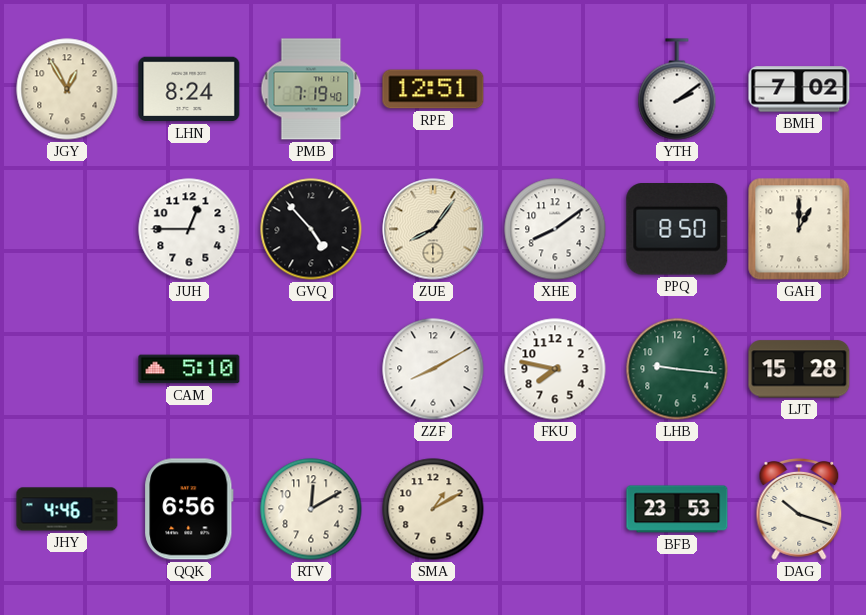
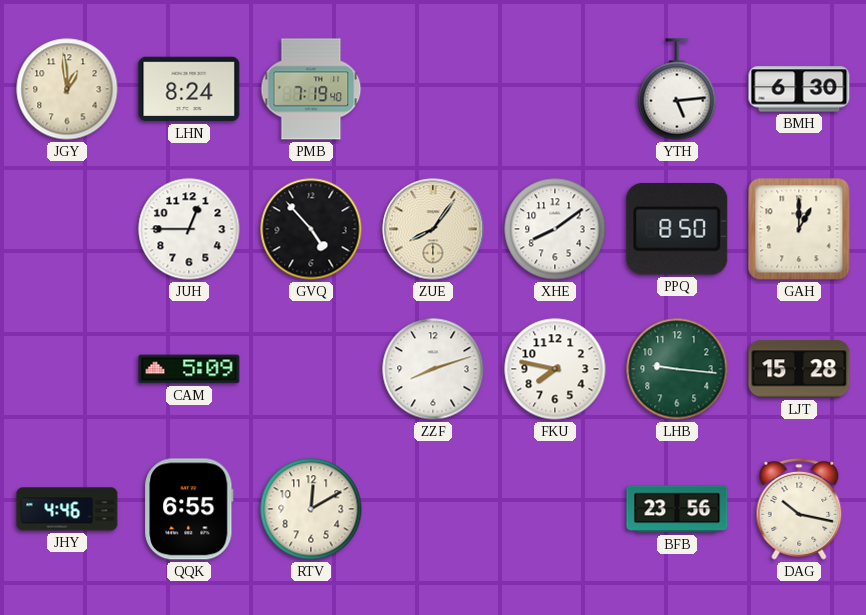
JGY: 12:55 -> 12:59 (67, 89)
RPE: 12:51 -> none (433, 89)
YTH: 2:09 -> 5:14 (677, 89)
BMH: 7:02 -> 6:30 (799, 89)
CAM: 5:10 -> 5:09 (189, 369)
ZZF: 8:10 -> 8:12 (433, 369)
QQK: 6:56 -> 6:55 (189, 509)
SMA: 1:10 -> none (433, 509)
BFB: 23:53 -> 23:56 (677, 509)
DAG: 10:18 -> 10:17 (799, 509)
